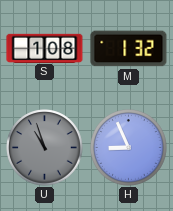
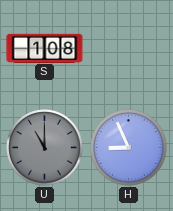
M: 1:32 -> none (129, 49)
U: 10:57 -> 11:00 (45, 148)
